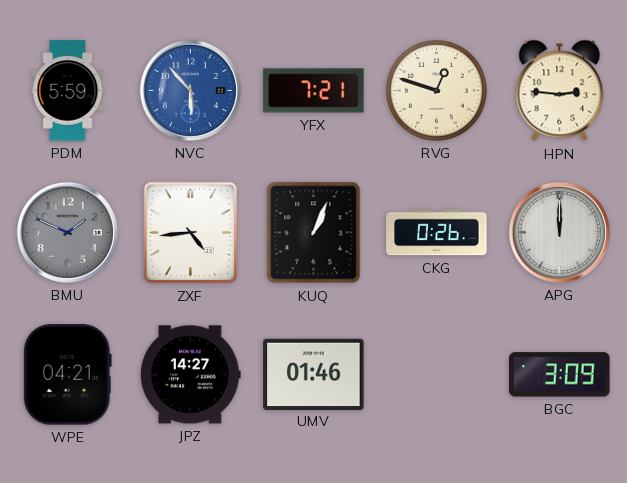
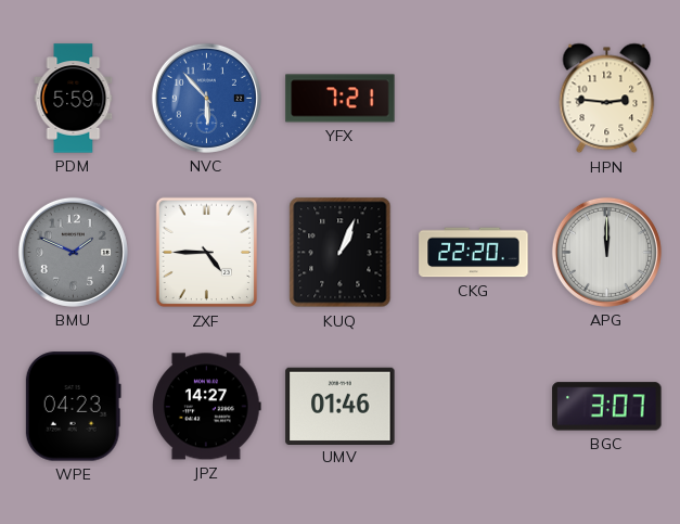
RVG: 12:48 -> none (437, 91)
ZXF: 4:44 -> 4:45 (207, 253)
CKG: 0:26 -> 22:20 (474, 253)
WPE: 04:21 -> 04:23 (73, 407)
BGC: 3:09 -> 3:07 (607, 407)
